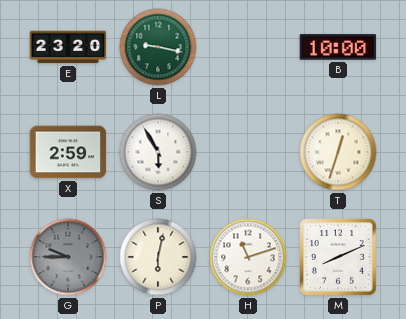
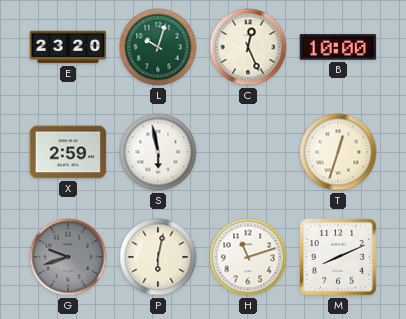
L: 9:17 -> 10:03 (158, 47)
C: none -> 12:26 (248, 47)
S: 5:55 -> 5:58 (158, 152)
G: 9:45 -> 9:42 (68, 257)
